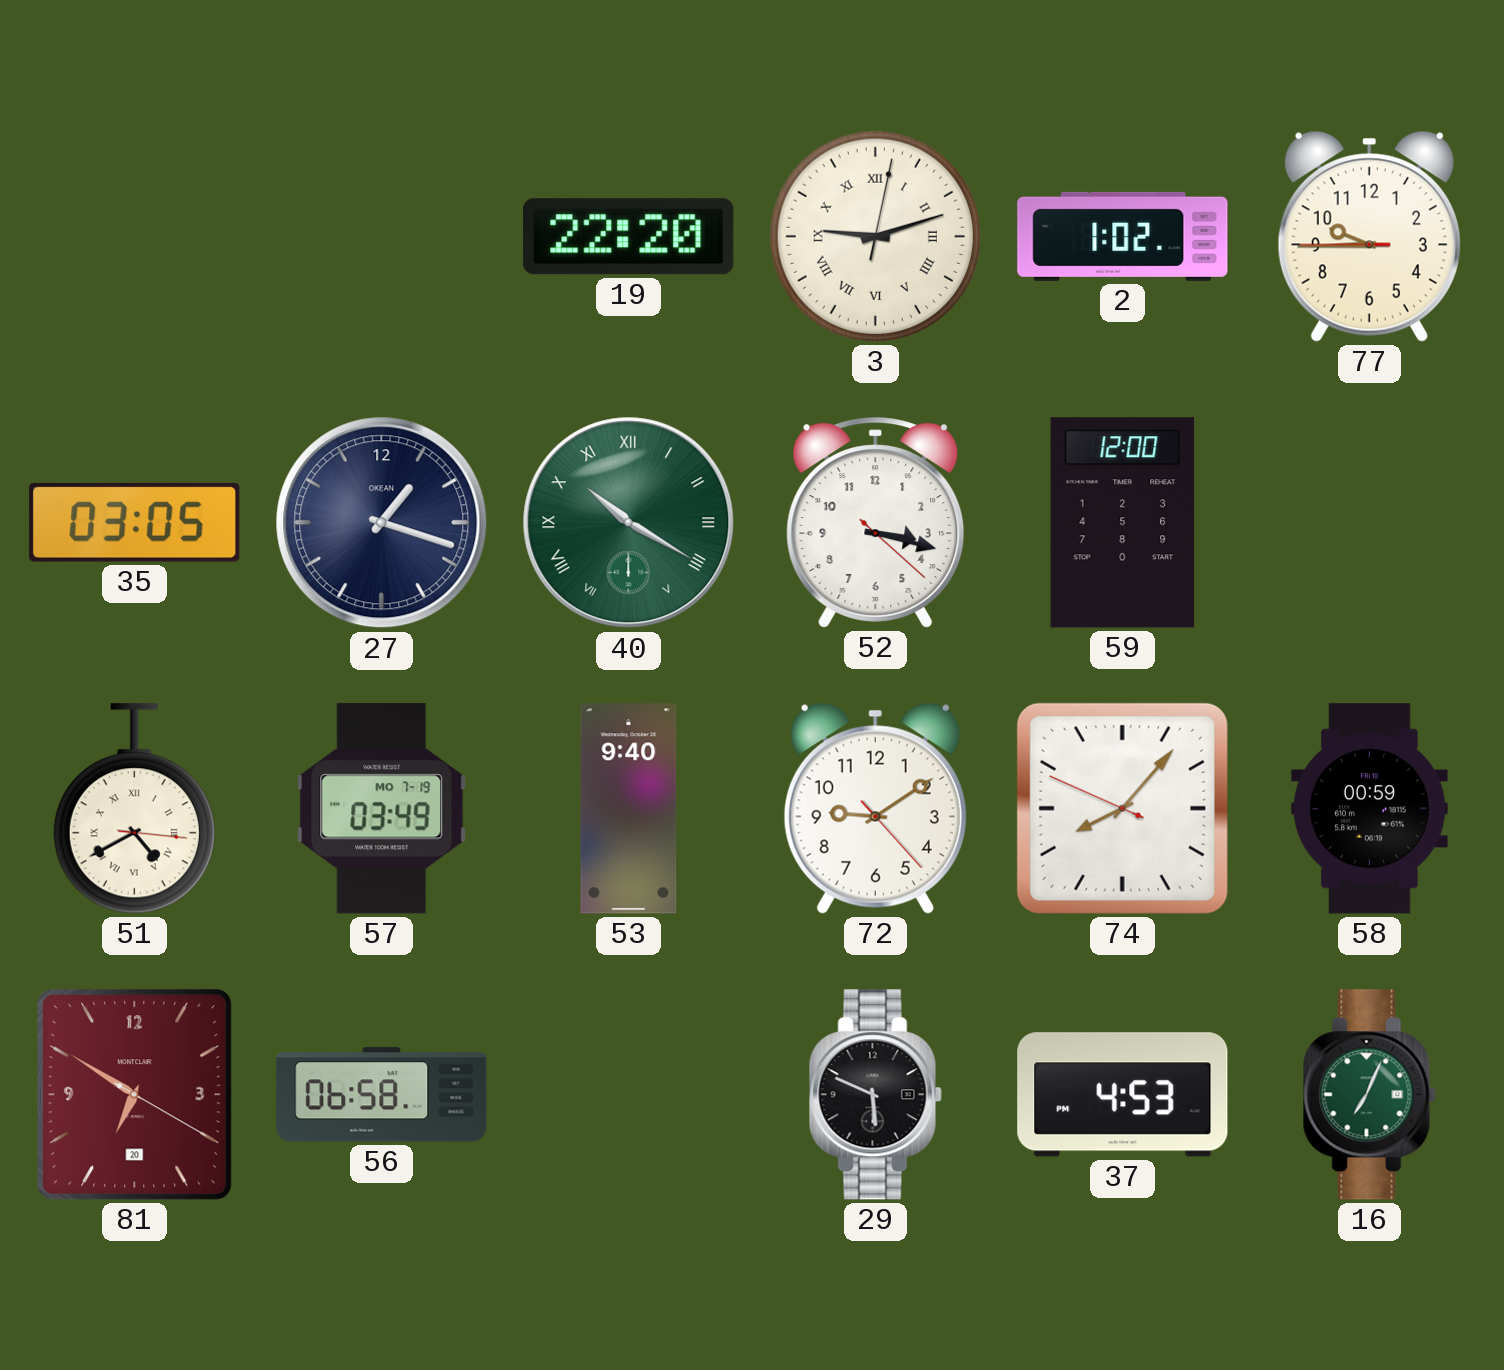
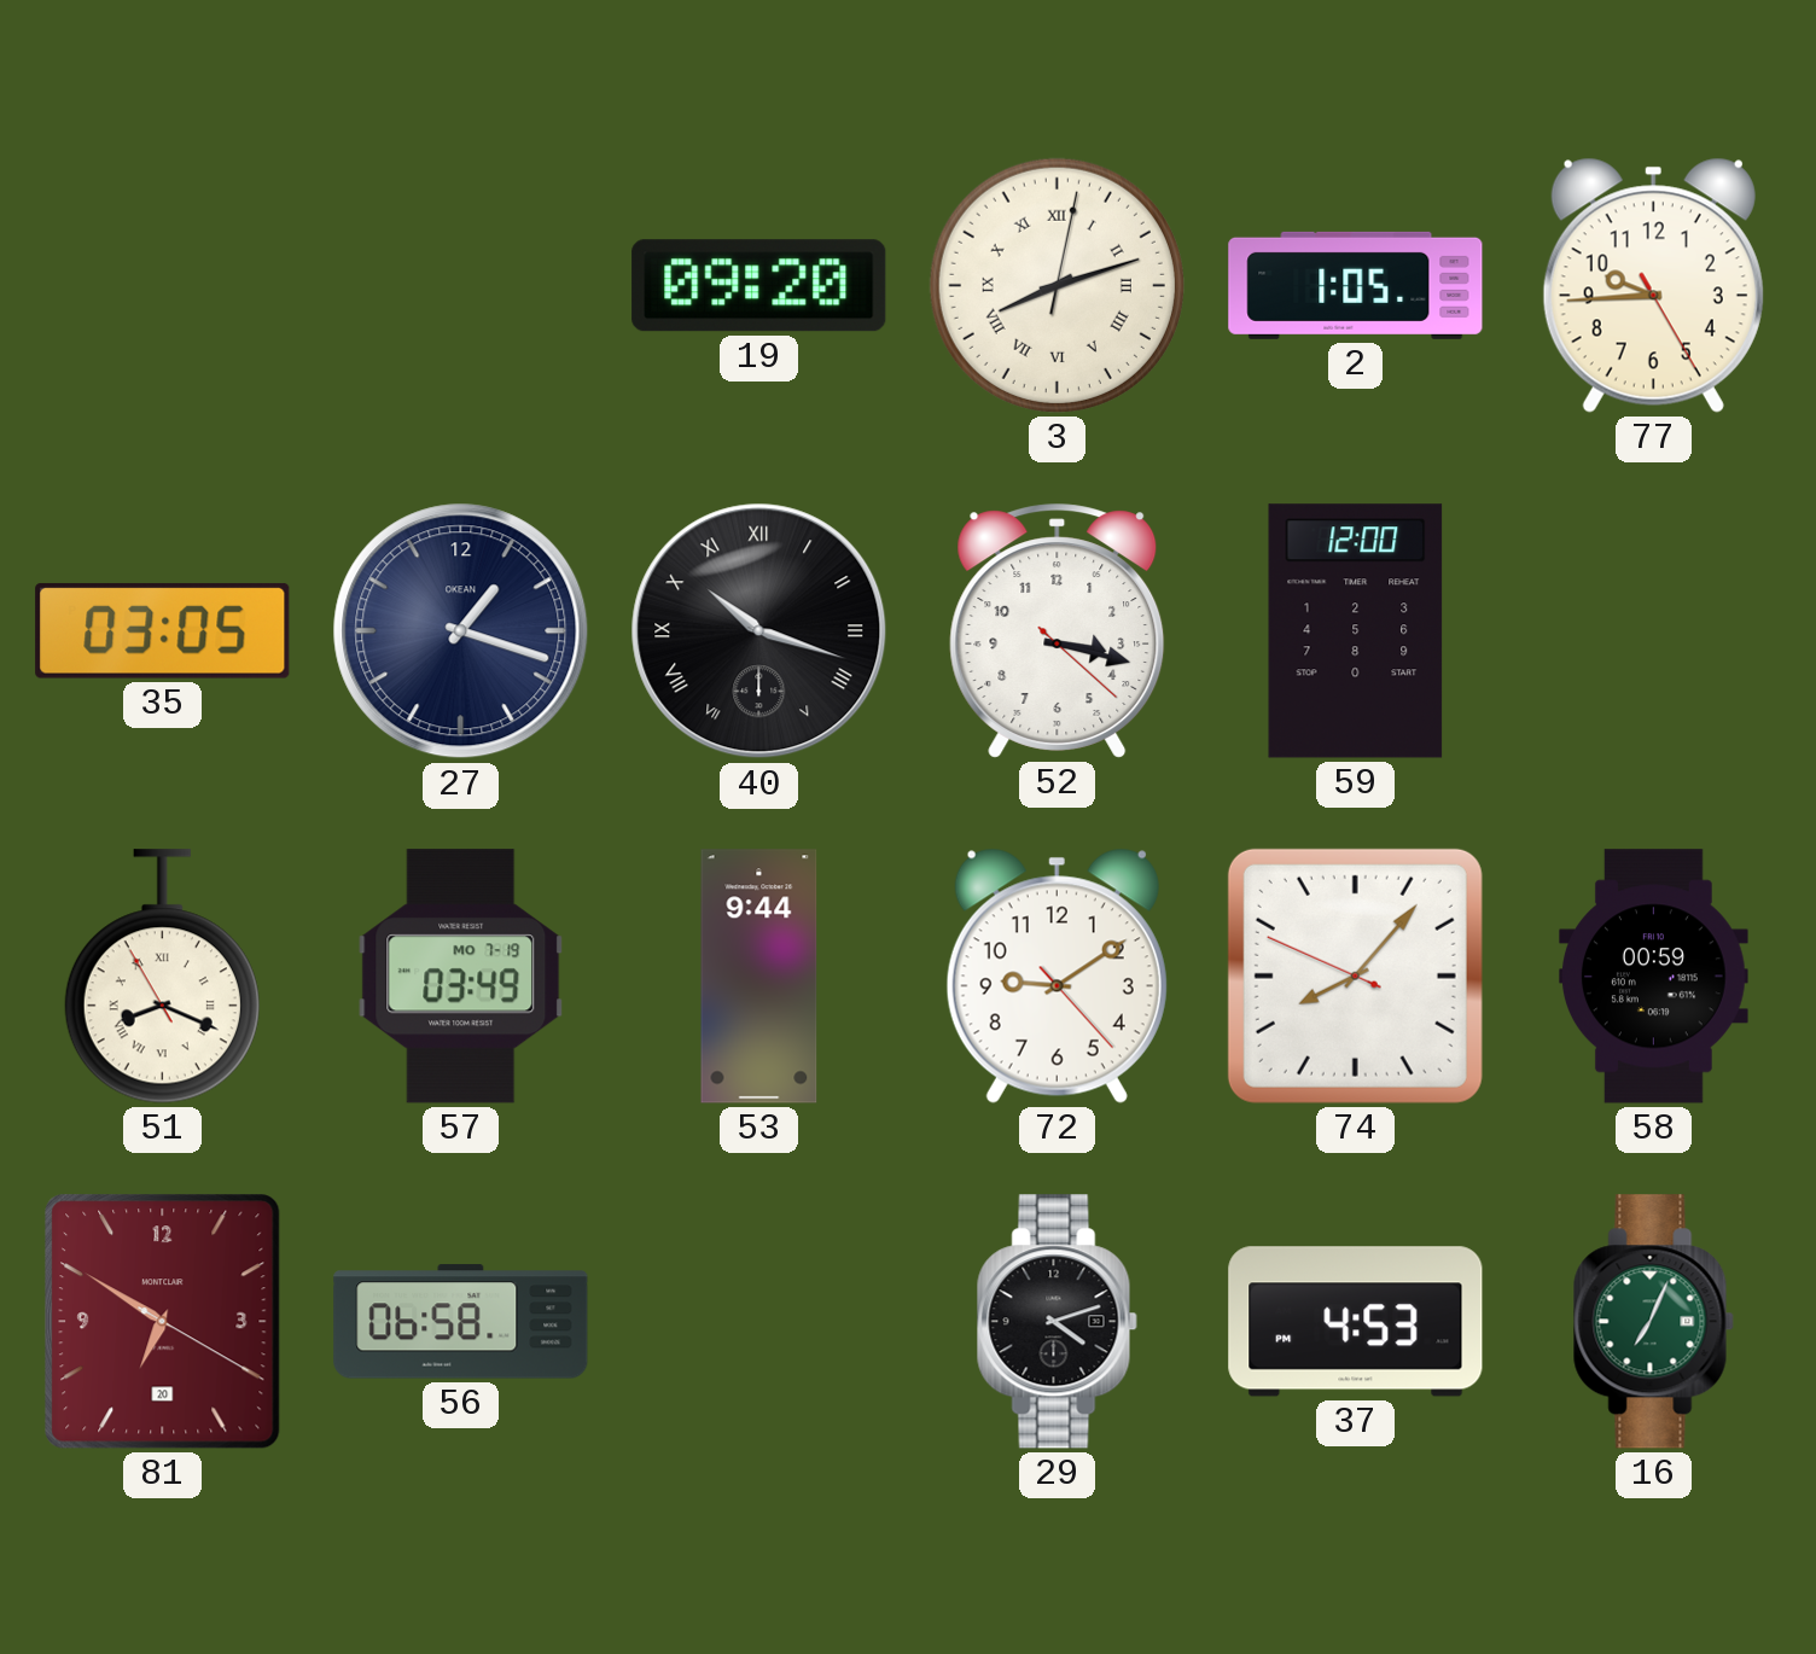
19: 22:20 -> 09:20 (759, 286)
3: 9:12 -> 8:12 (1057, 285)
2: 1:02 -> 1:05 (1356, 285)
77: 9:44:45 -> 9:44:25 (1653, 285)
40: 10:20 -> 10:18 (759, 631)
40 dial: green -> black (759, 631)
51: 4:40 -> 8:18 (162, 977)
53: 9:40 -> 9:44 (759, 977)
29: 5:49 -> 4:12 (1057, 1322)
